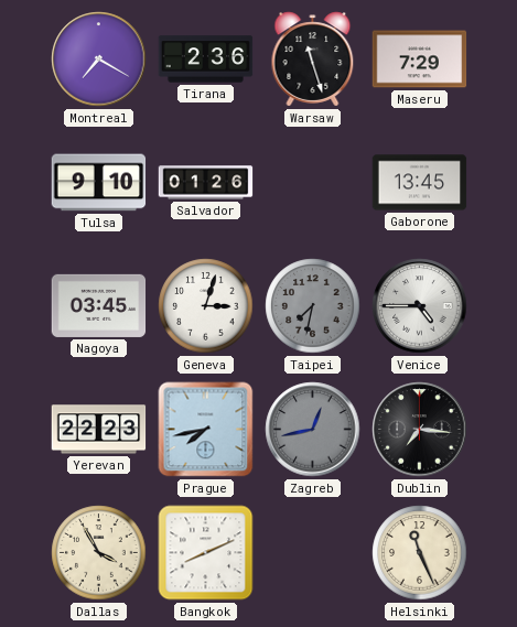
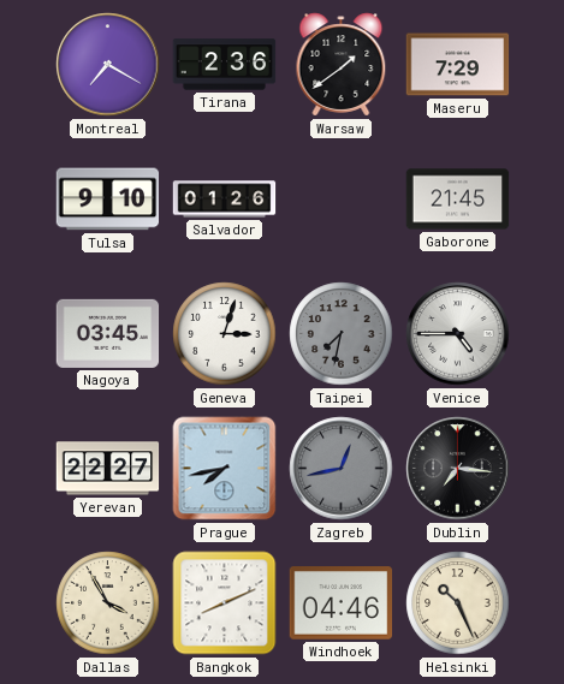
Warsaw: 11:27 -> 1:39 (342, 65)
Gaborone: 13:45 -> 21:45 (458, 200)
Yerevan: 22:23 -> 22:27 (108, 469)
Windhoek: none -> 04:46 (342, 603)
Helsinki: 11:26 -> 10:26 (458, 603)
